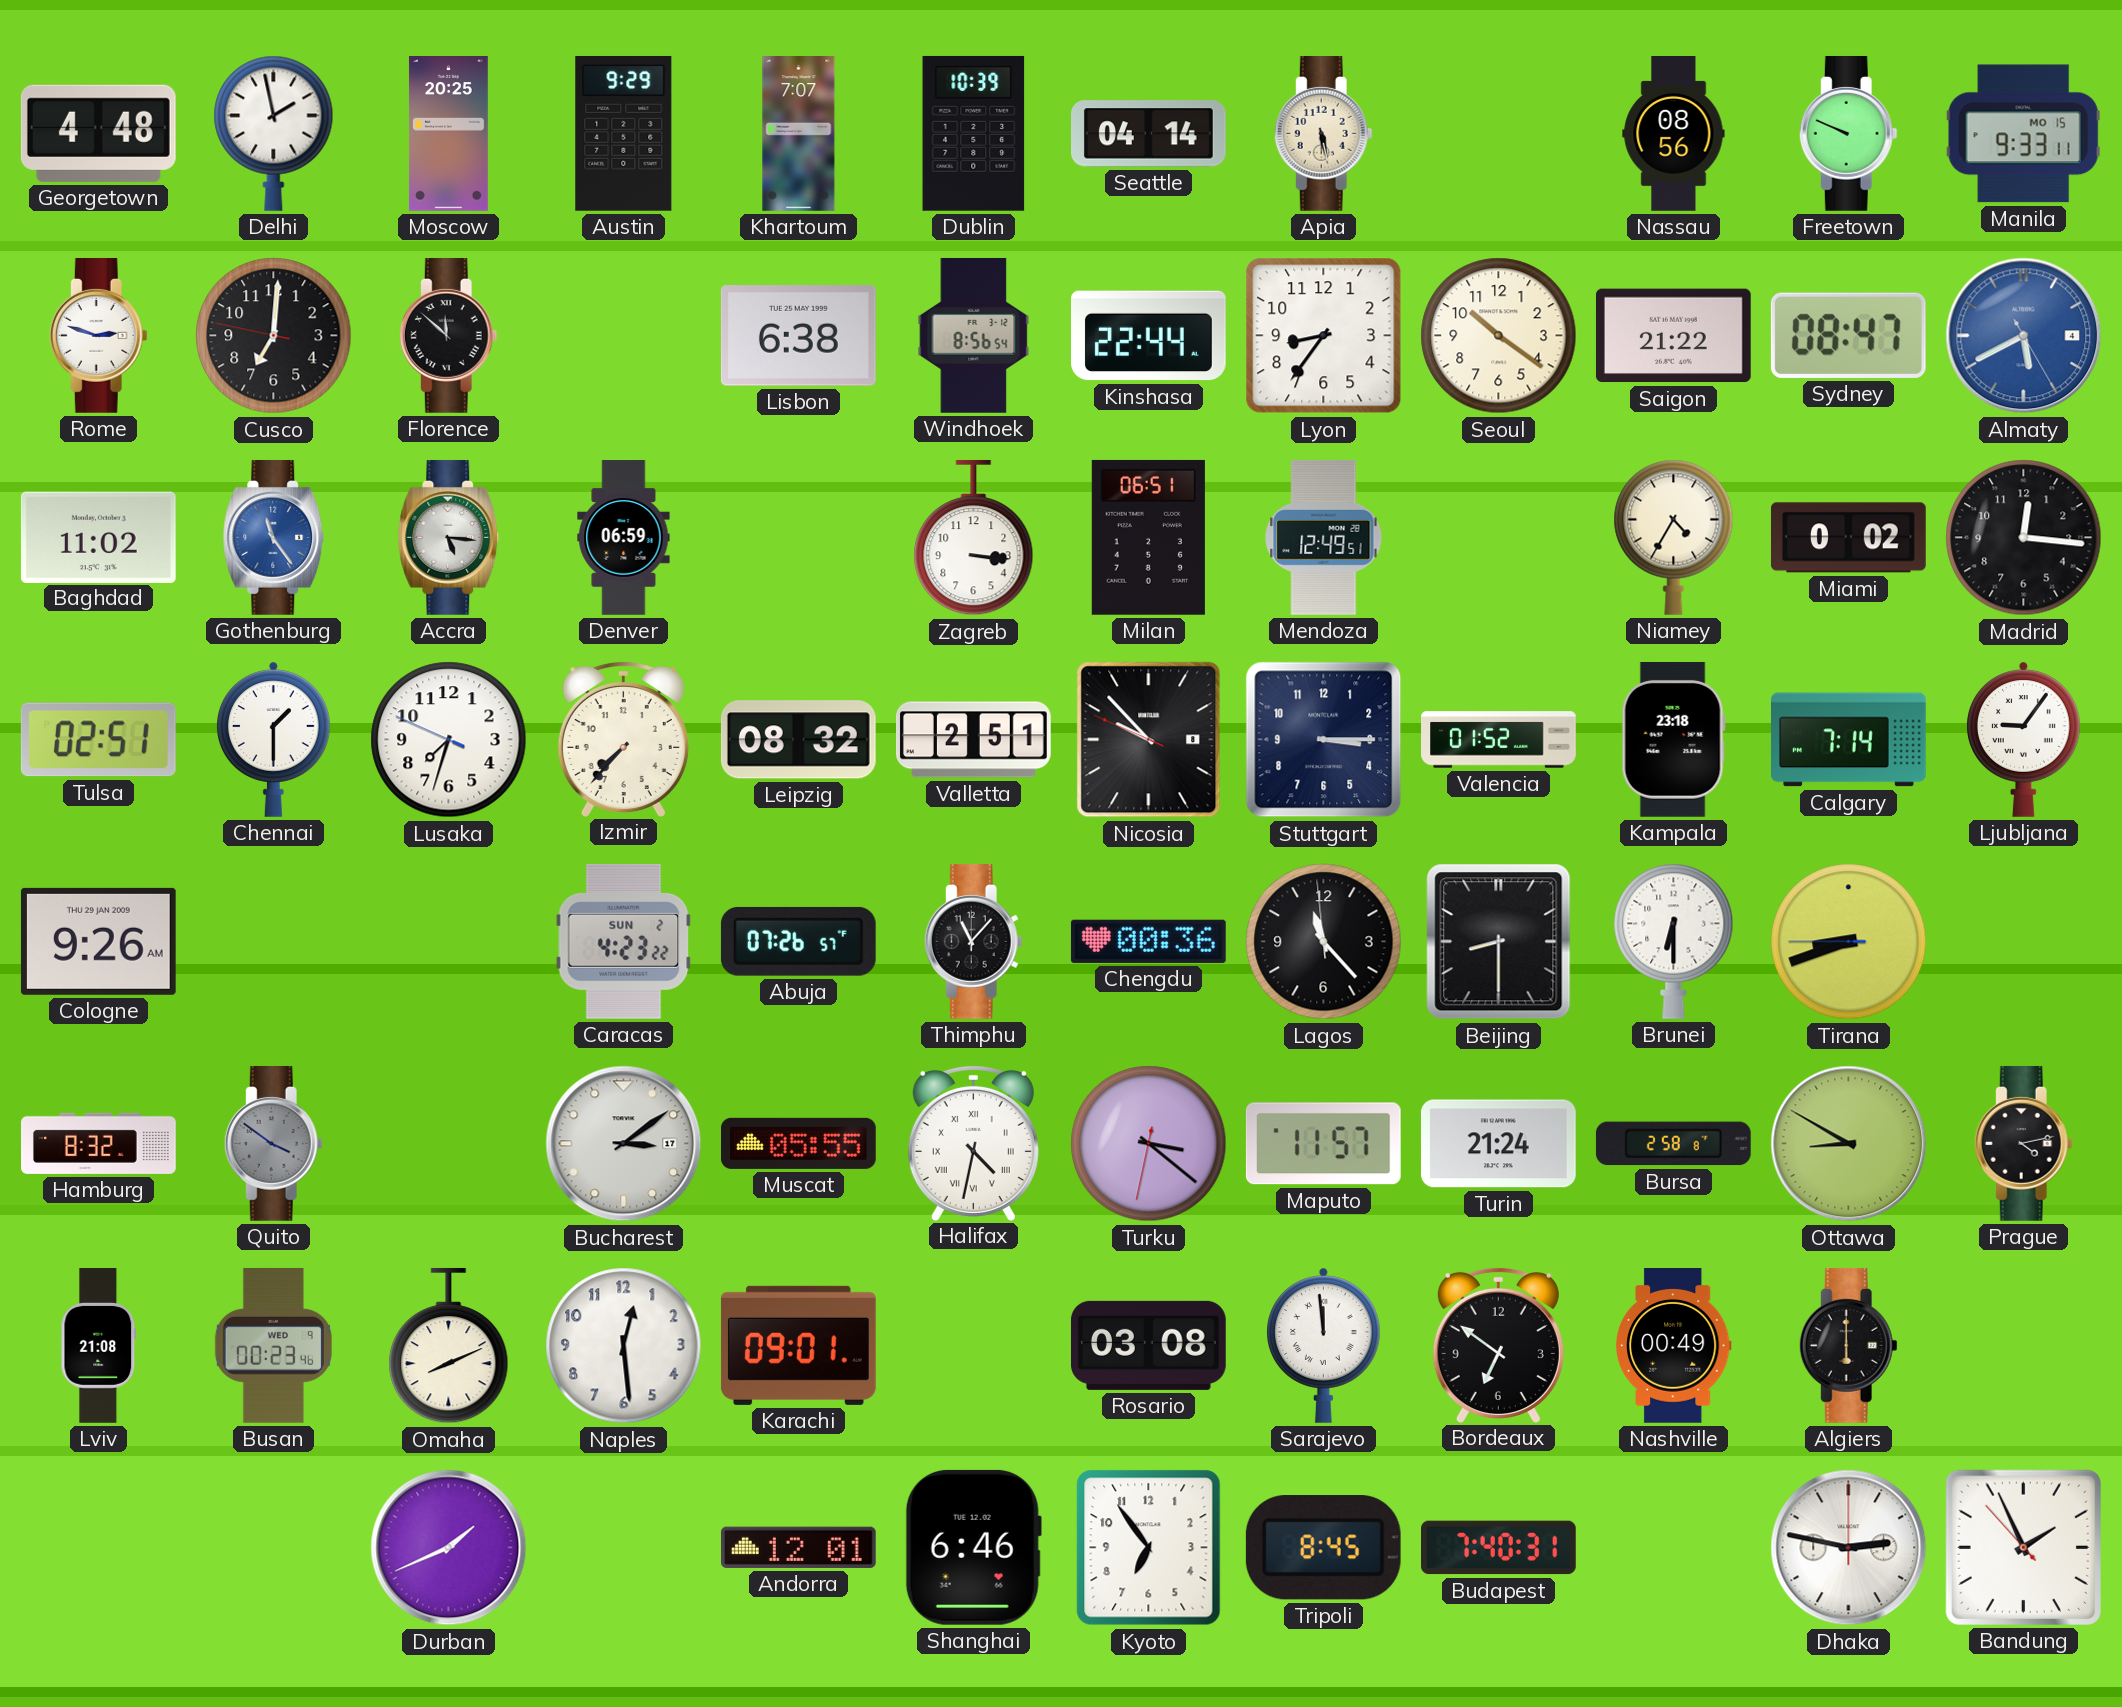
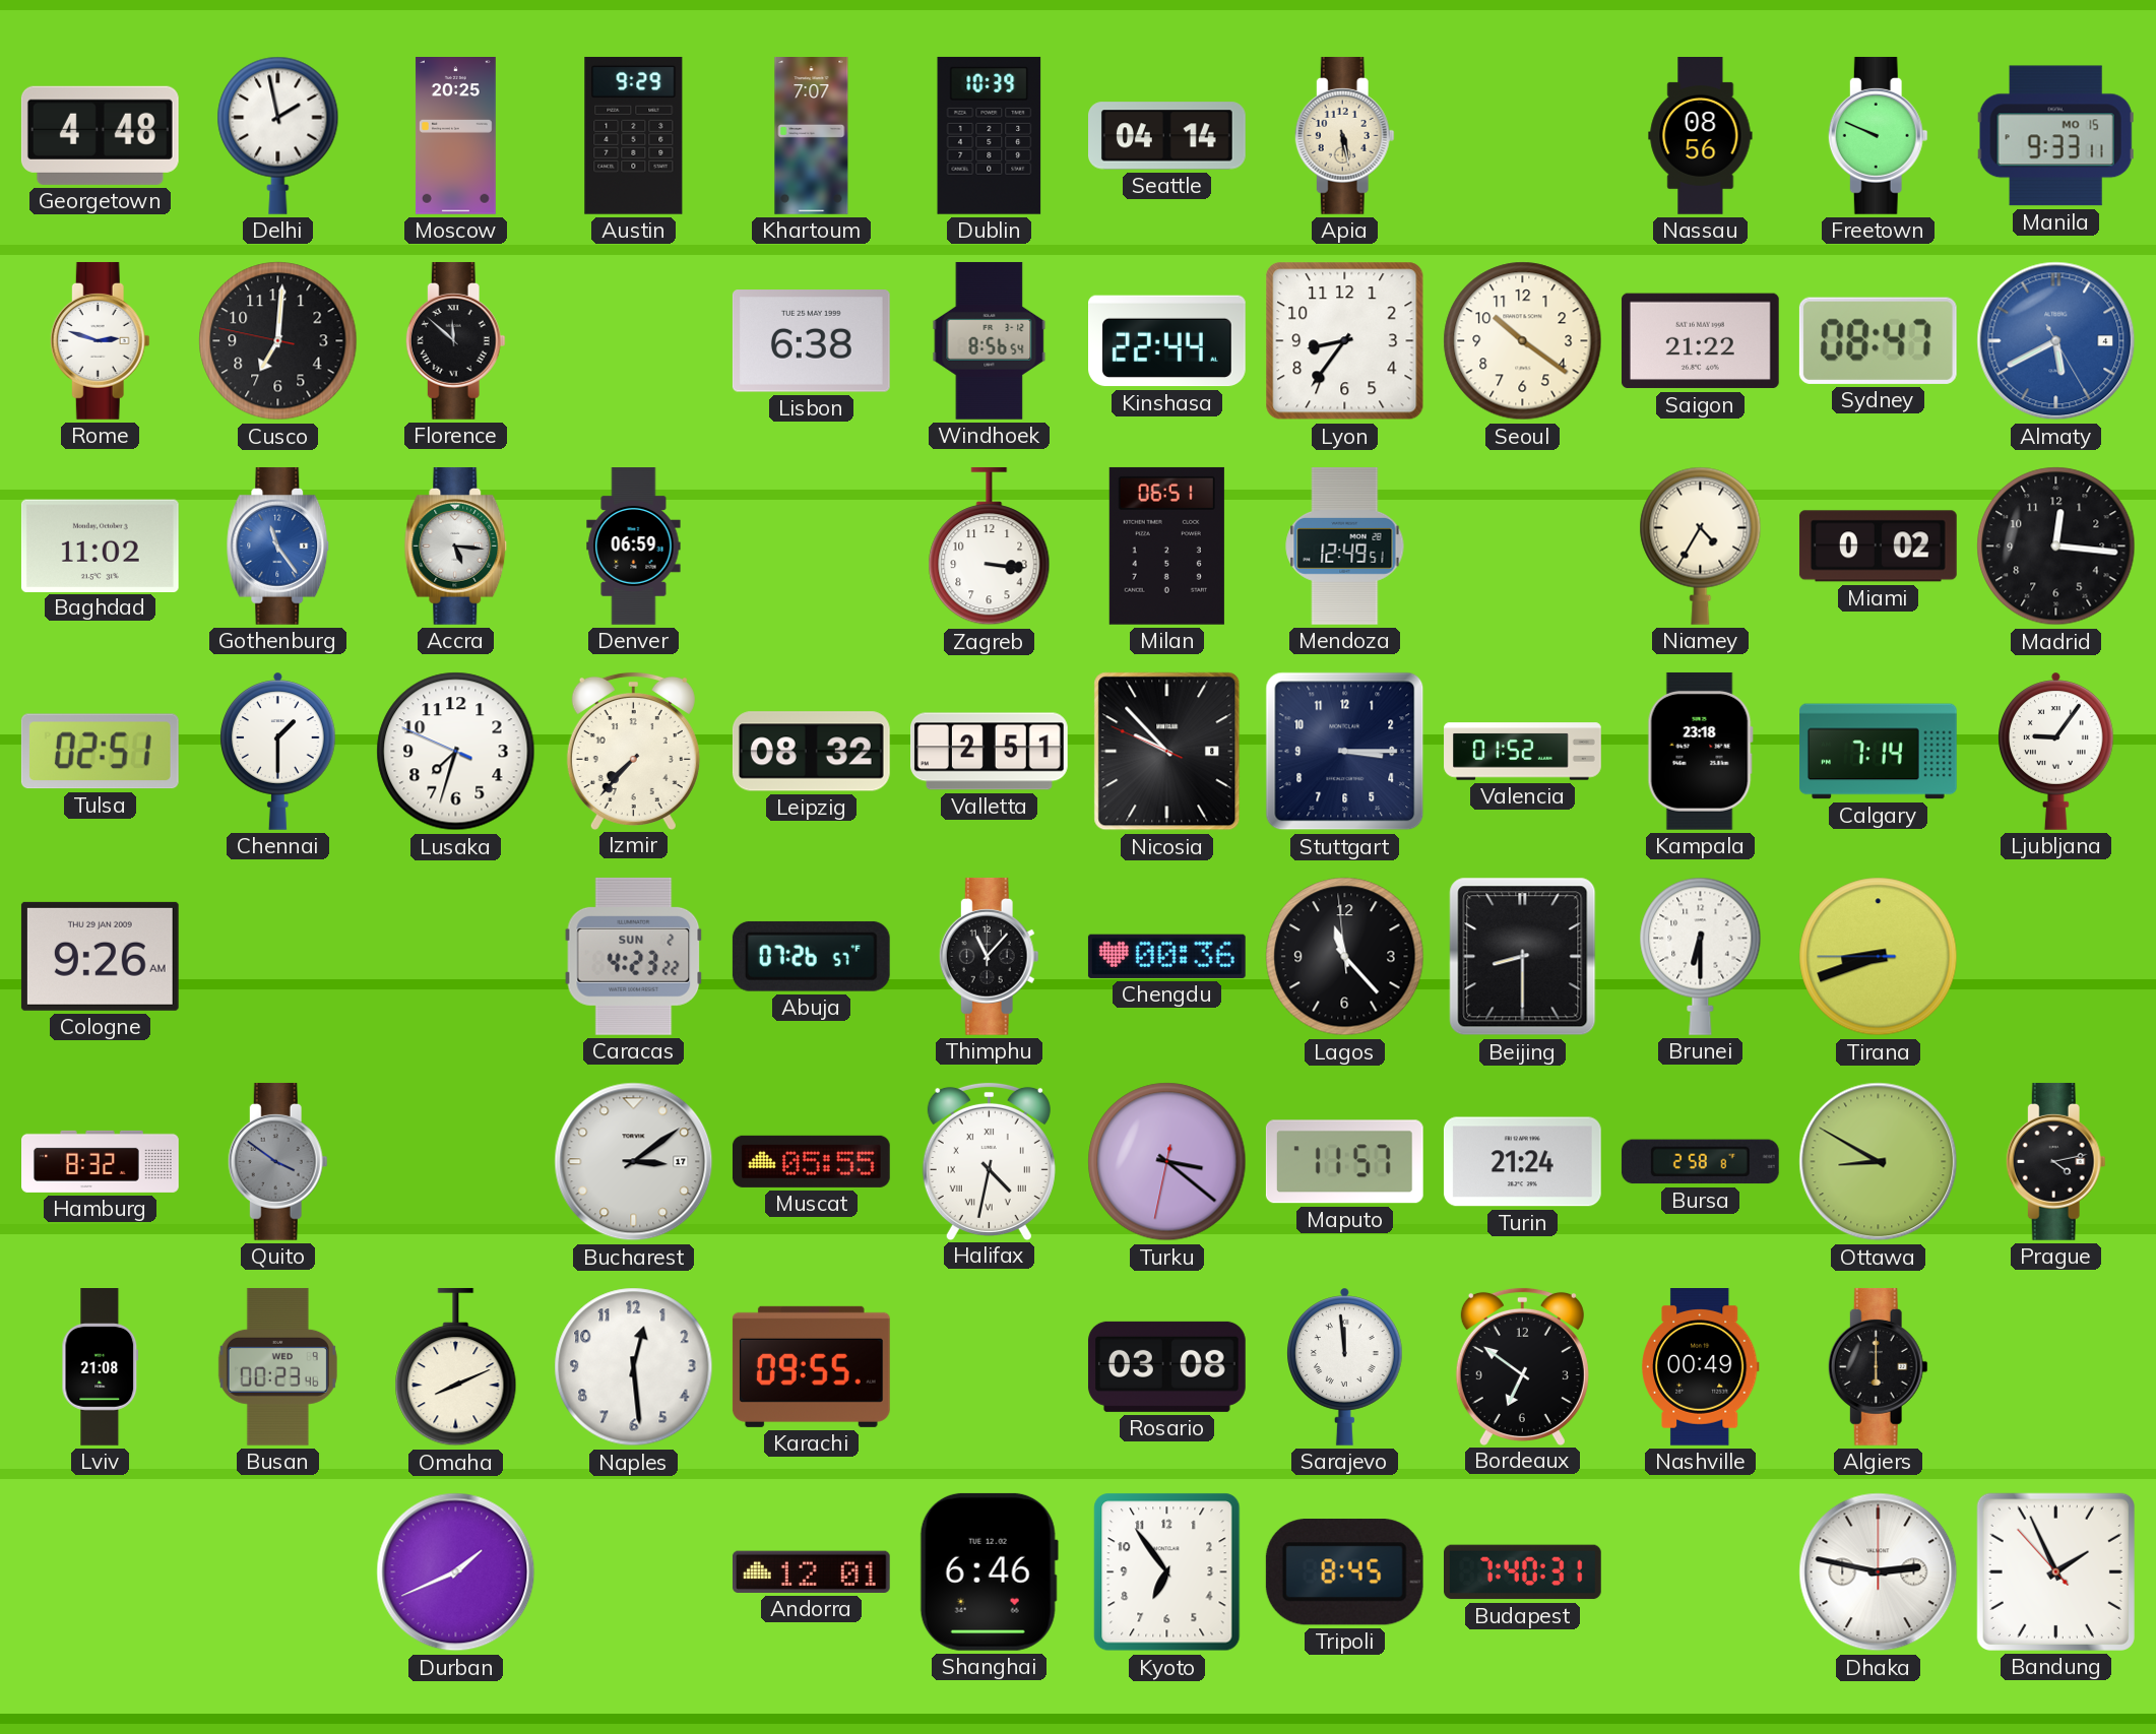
Karachi: 09:01 -> 09:55 (811, 1366)
